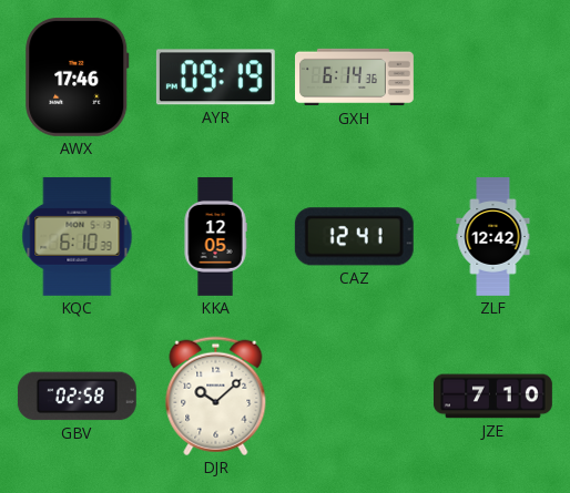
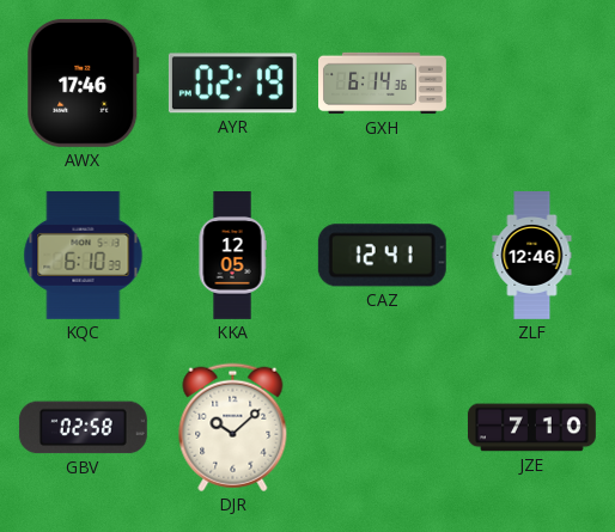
AYR: 09:19 -> 02:19 (232, 84)
ZLF: 12:42 -> 12:46 (532, 256)
